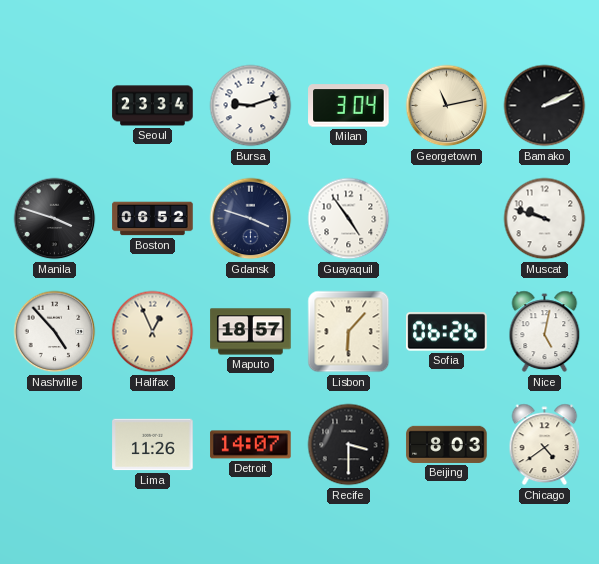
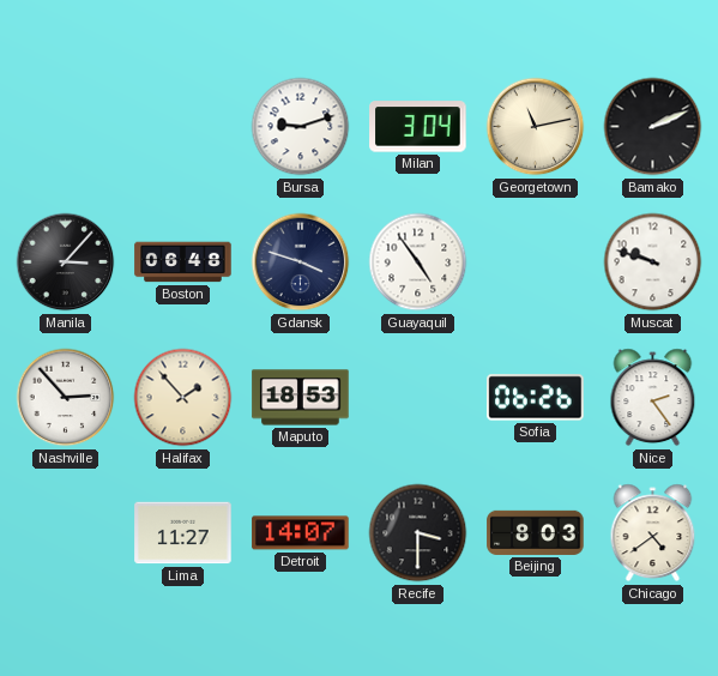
Seoul: 23:34 -> none (153, 106)
Manila: 3:48 -> 3:07 (66, 262)
Boston: 06:52 -> 06:48 (183, 262)
Nashville: 4:53 -> 2:53 (66, 398)
Halifax: 12:56 -> 1:53 (183, 398)
Maputo: 18:57 -> 18:53 (301, 398)
Lisbon: 6:07 -> none (349, 332)
Nice: 5:02 -> 2:24 (653, 398)
Lima: 11:26 -> 11:27 (183, 533)
